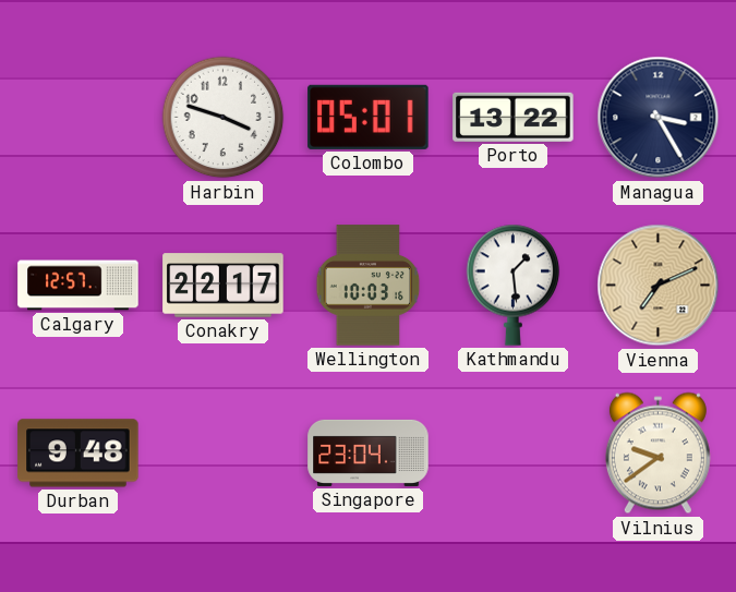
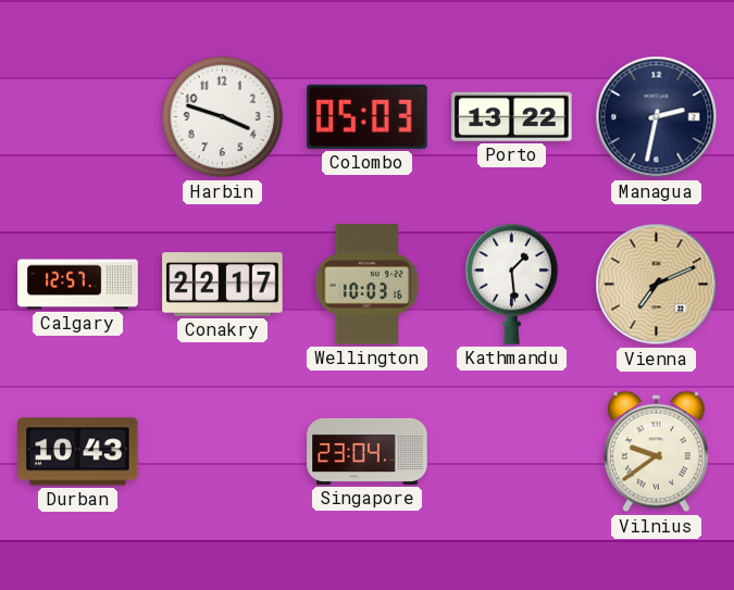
Colombo: 05:01 -> 05:03 (368, 116)
Managua: 3:25 -> 2:32 (657, 117)
Durban: 9:48 -> 10:43 (78, 452)
